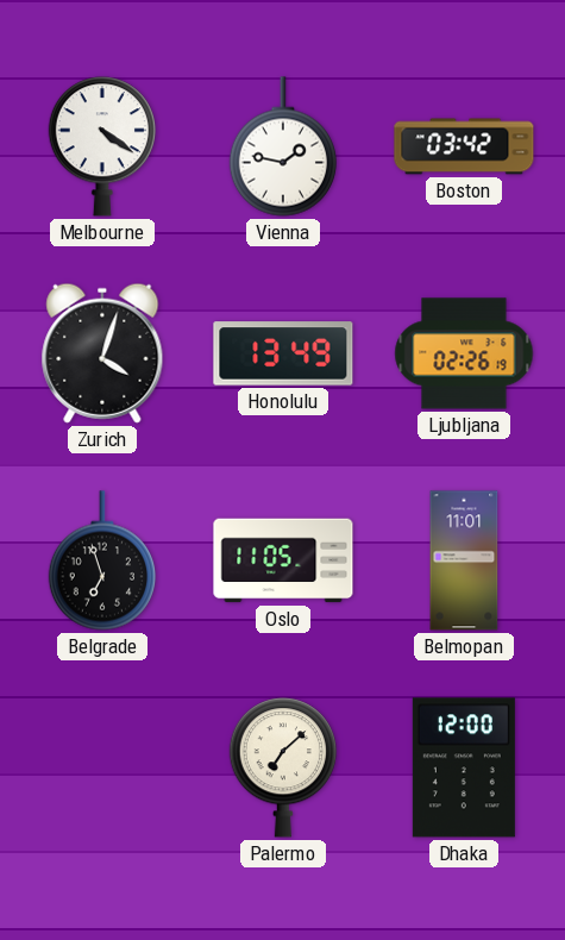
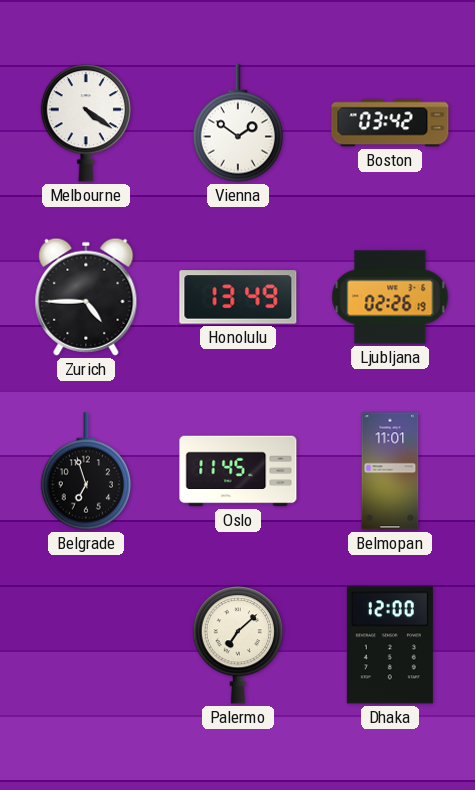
Vienna: 1:47 -> 1:51 (237, 123)
Zurich: 4:03 -> 4:45 (86, 297)
Oslo: 11:05 -> 11:45 (238, 471)
